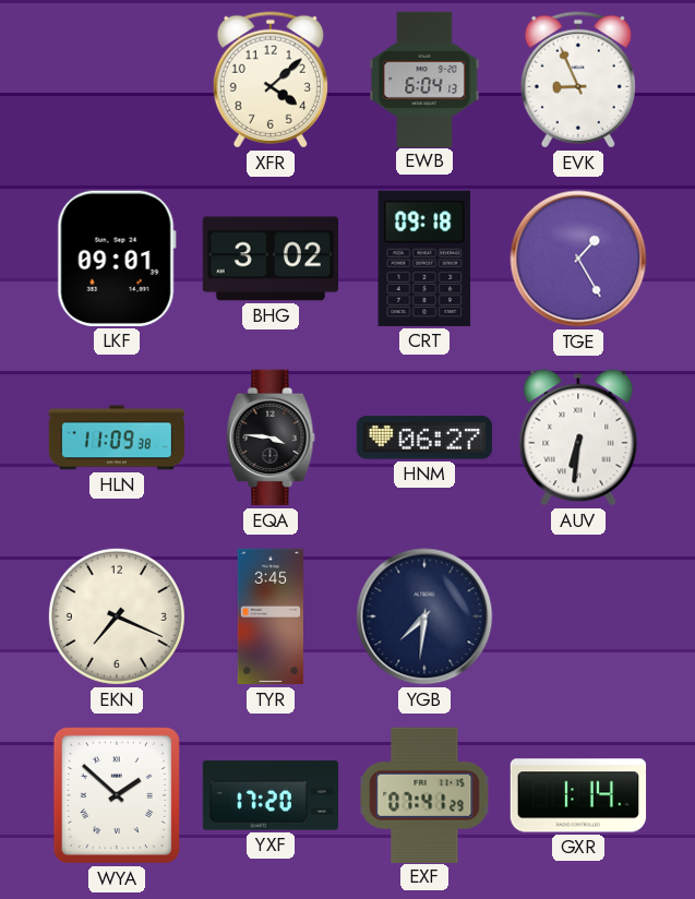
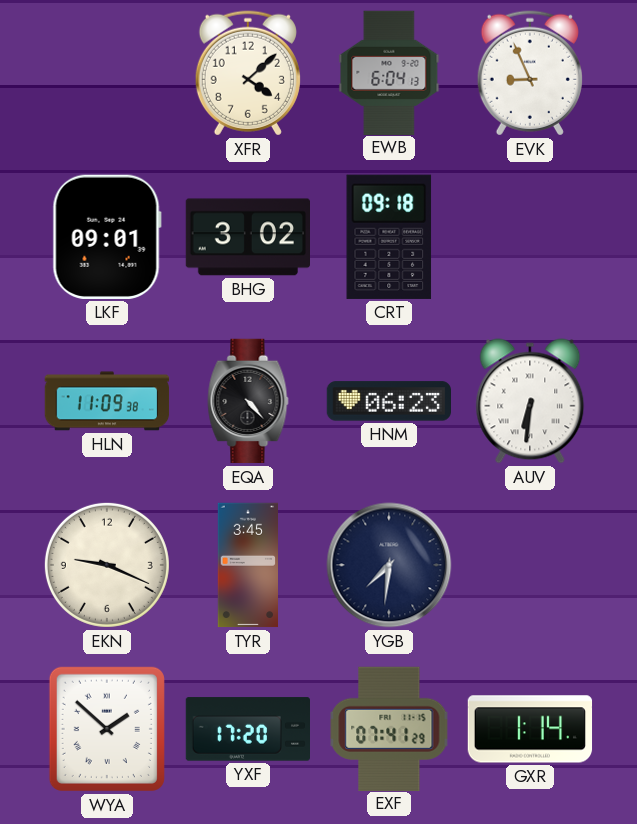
TGE: 1:25 -> none (578, 259)
EQA: 3:46 -> 4:23 (248, 401)
HNM: 06:27 -> 06:23 (388, 401)
EKN: 7:19 -> 9:19 (107, 565)
